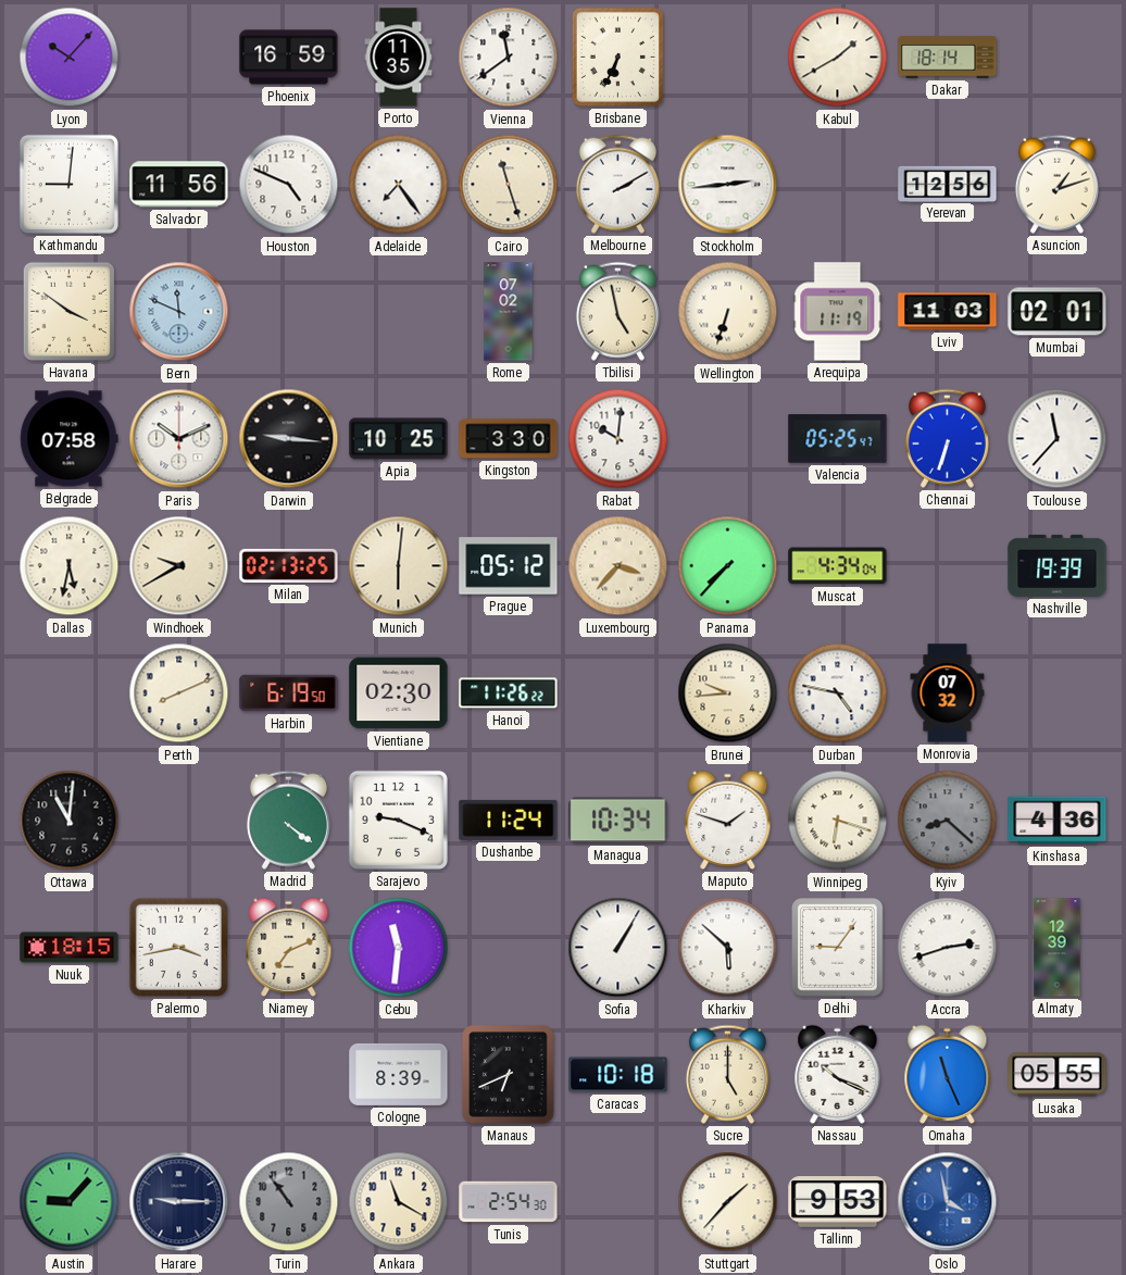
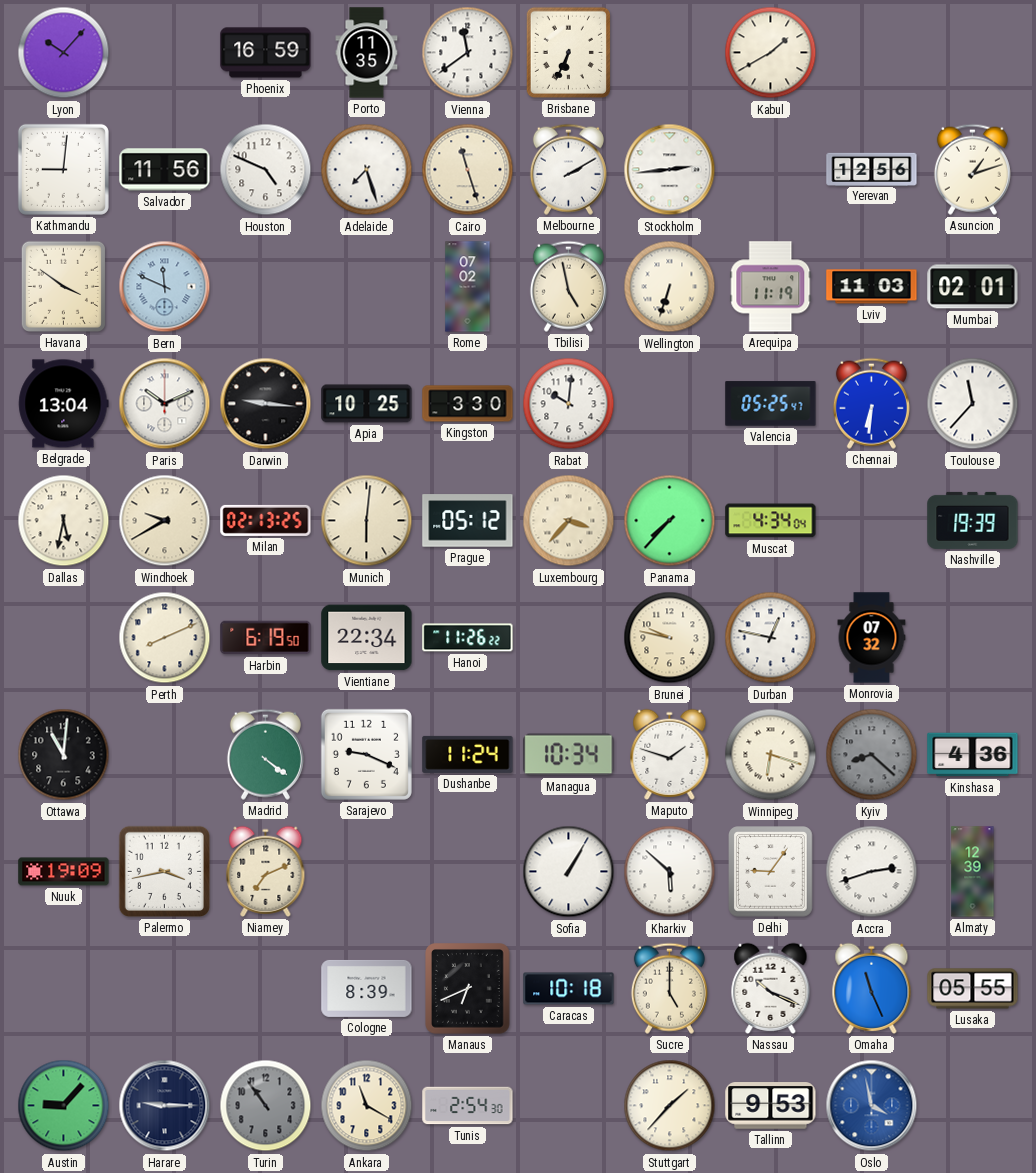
Dakar: 18:14 -> none (948, 58)
Adelaide: 7:24 -> 7:27 (367, 170)
Belgrade: 07:58 -> 13:04 (64, 404)
Chennai: 6:33 -> 6:31 (871, 403)
Vientiane: 02:30 -> 22:34 (367, 638)
Brunei: 9:44 -> 9:47 (670, 638)
Durban: 4:47 -> 12:47 (771, 638)
Nuuk: 18:15 -> 19:09 (64, 872)
Cebu: 11:31 -> none (399, 948)
